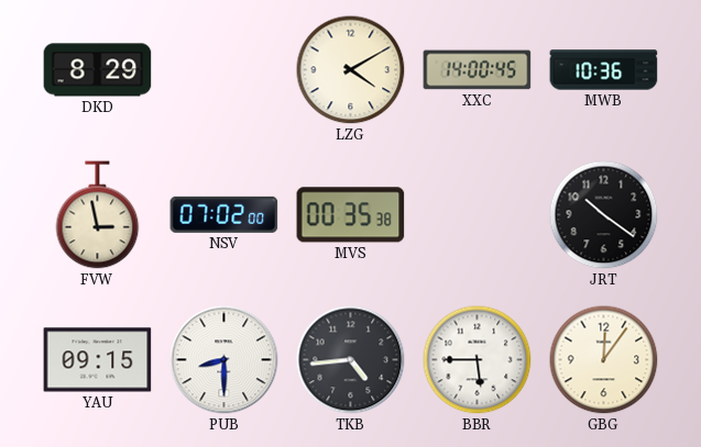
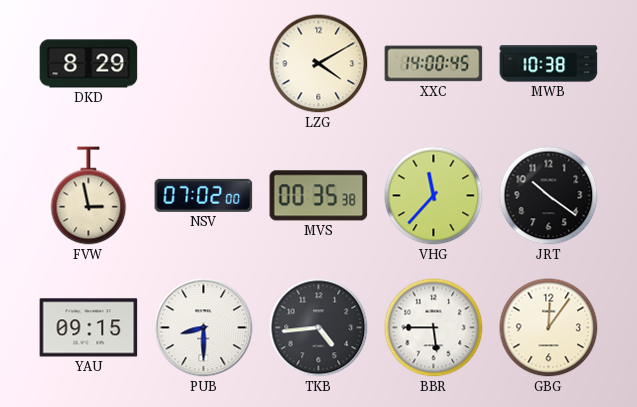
MWB: 10:36 -> 10:38 (549, 64)
VHG: none -> 11:37 (434, 196)
